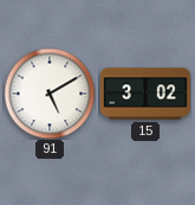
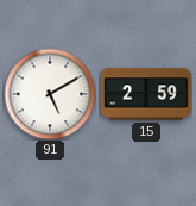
15: 3:02 -> 2:59 (146, 94)
